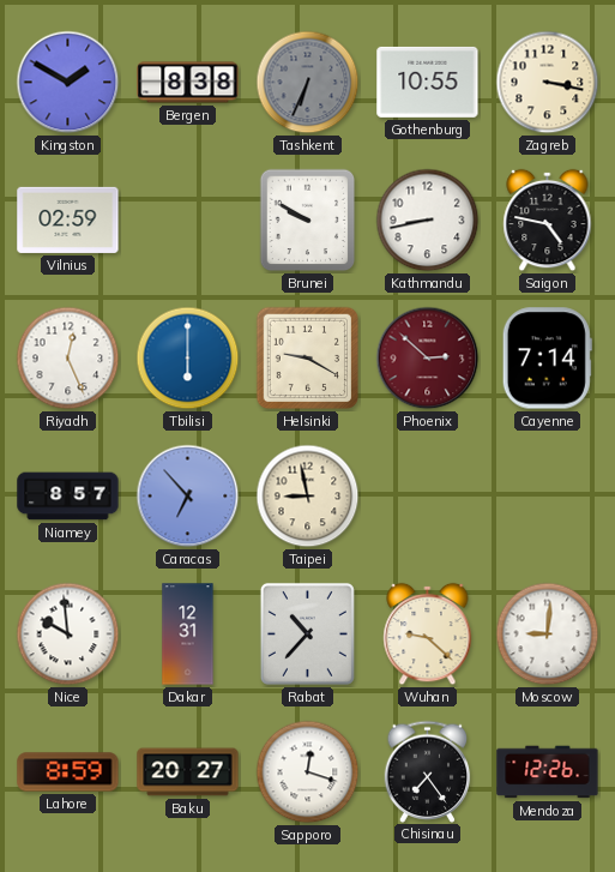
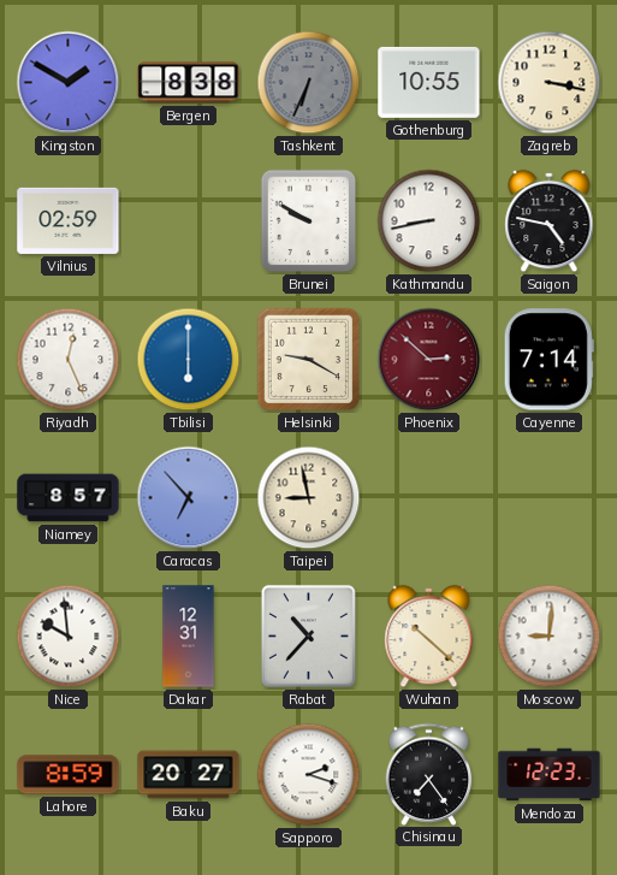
Wuhan: 9:22 -> 10:22 (429, 637)
Sapporo: 12:18 -> 2:18 (309, 775)
Mendoza: 12:26 -> 12:23 (550, 775)
